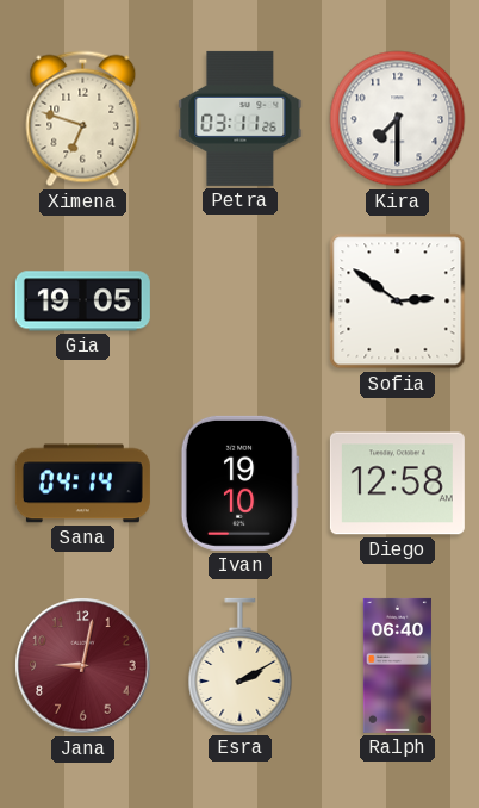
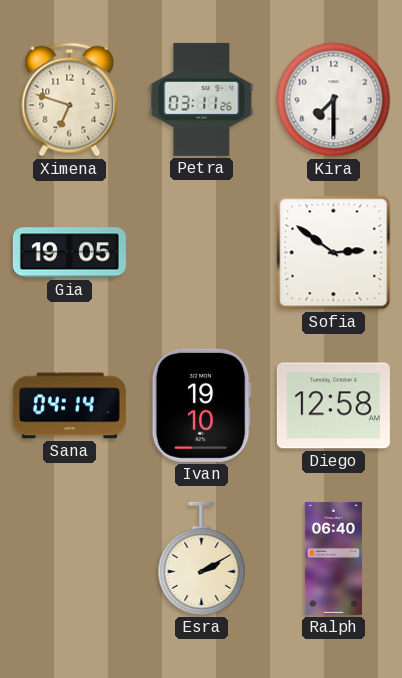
Jana: 9:02 -> none (83, 666)
